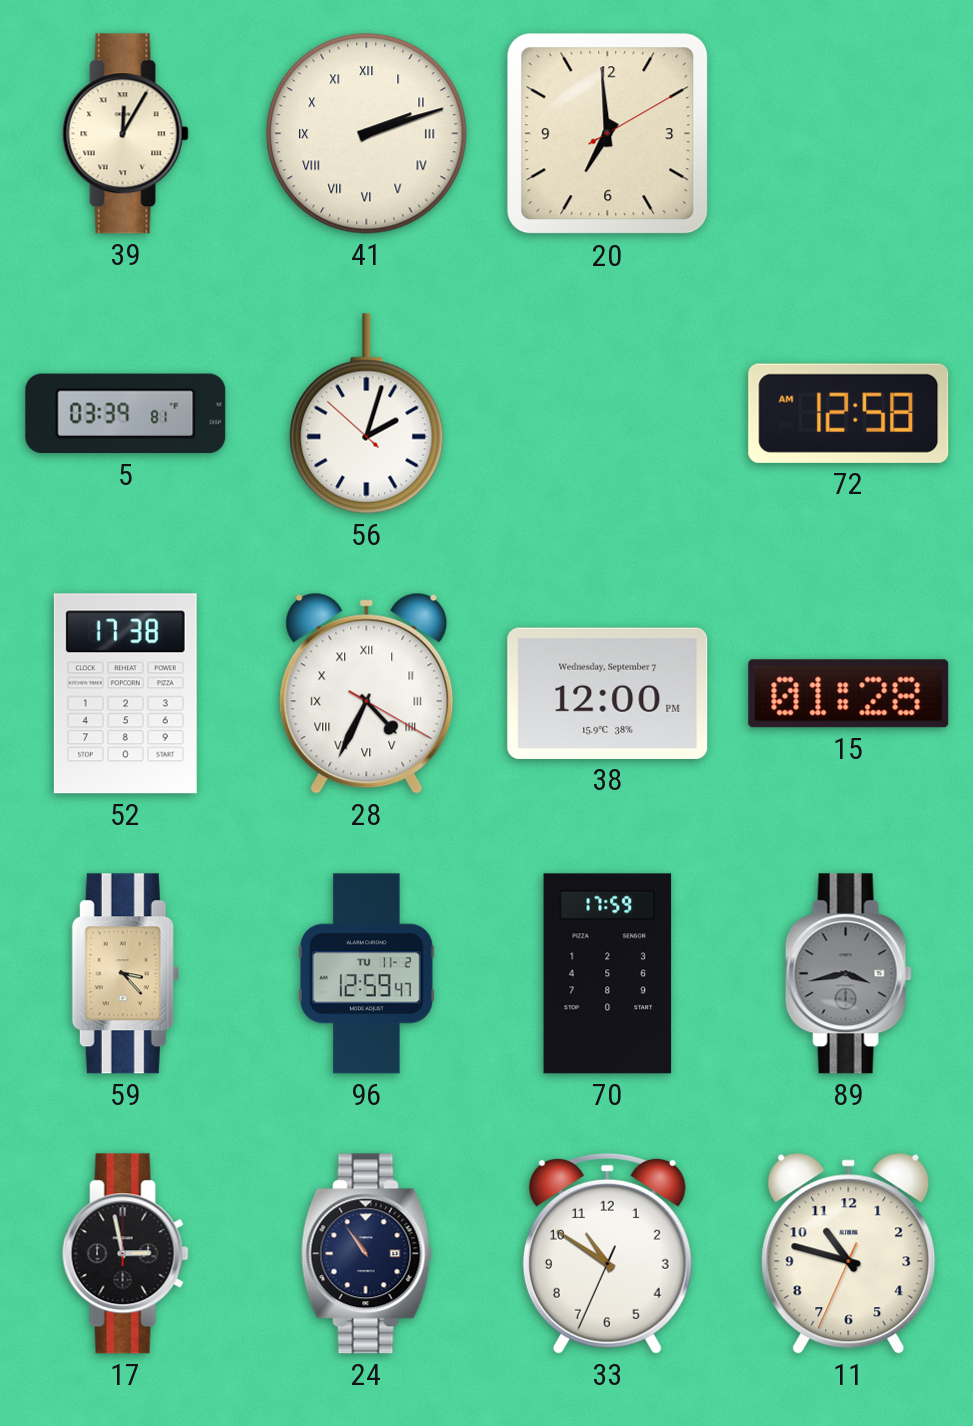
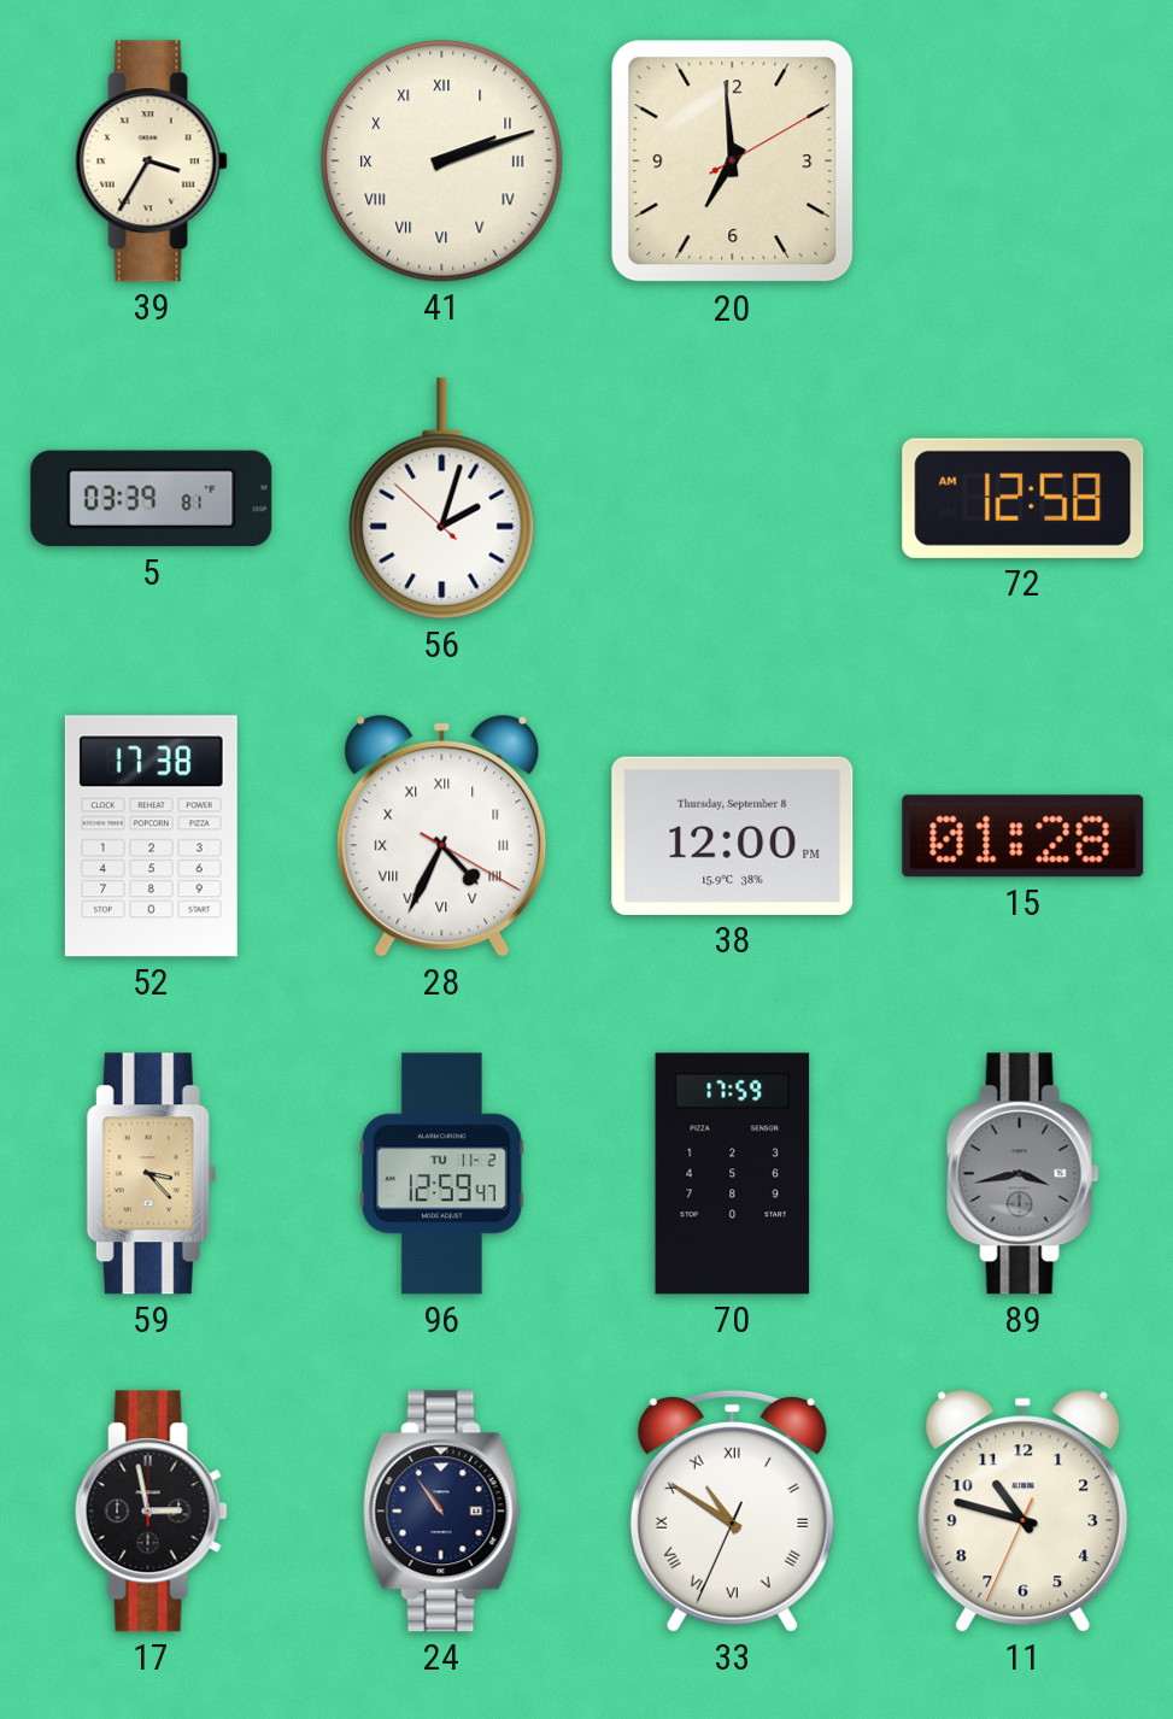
39: 12:05 -> 3:35 (151, 162)
38 date: Wednesday, September 7 -> Thursday, September 8 (733, 835)
33 numerals: Arabic -> Roman (732, 1510)
